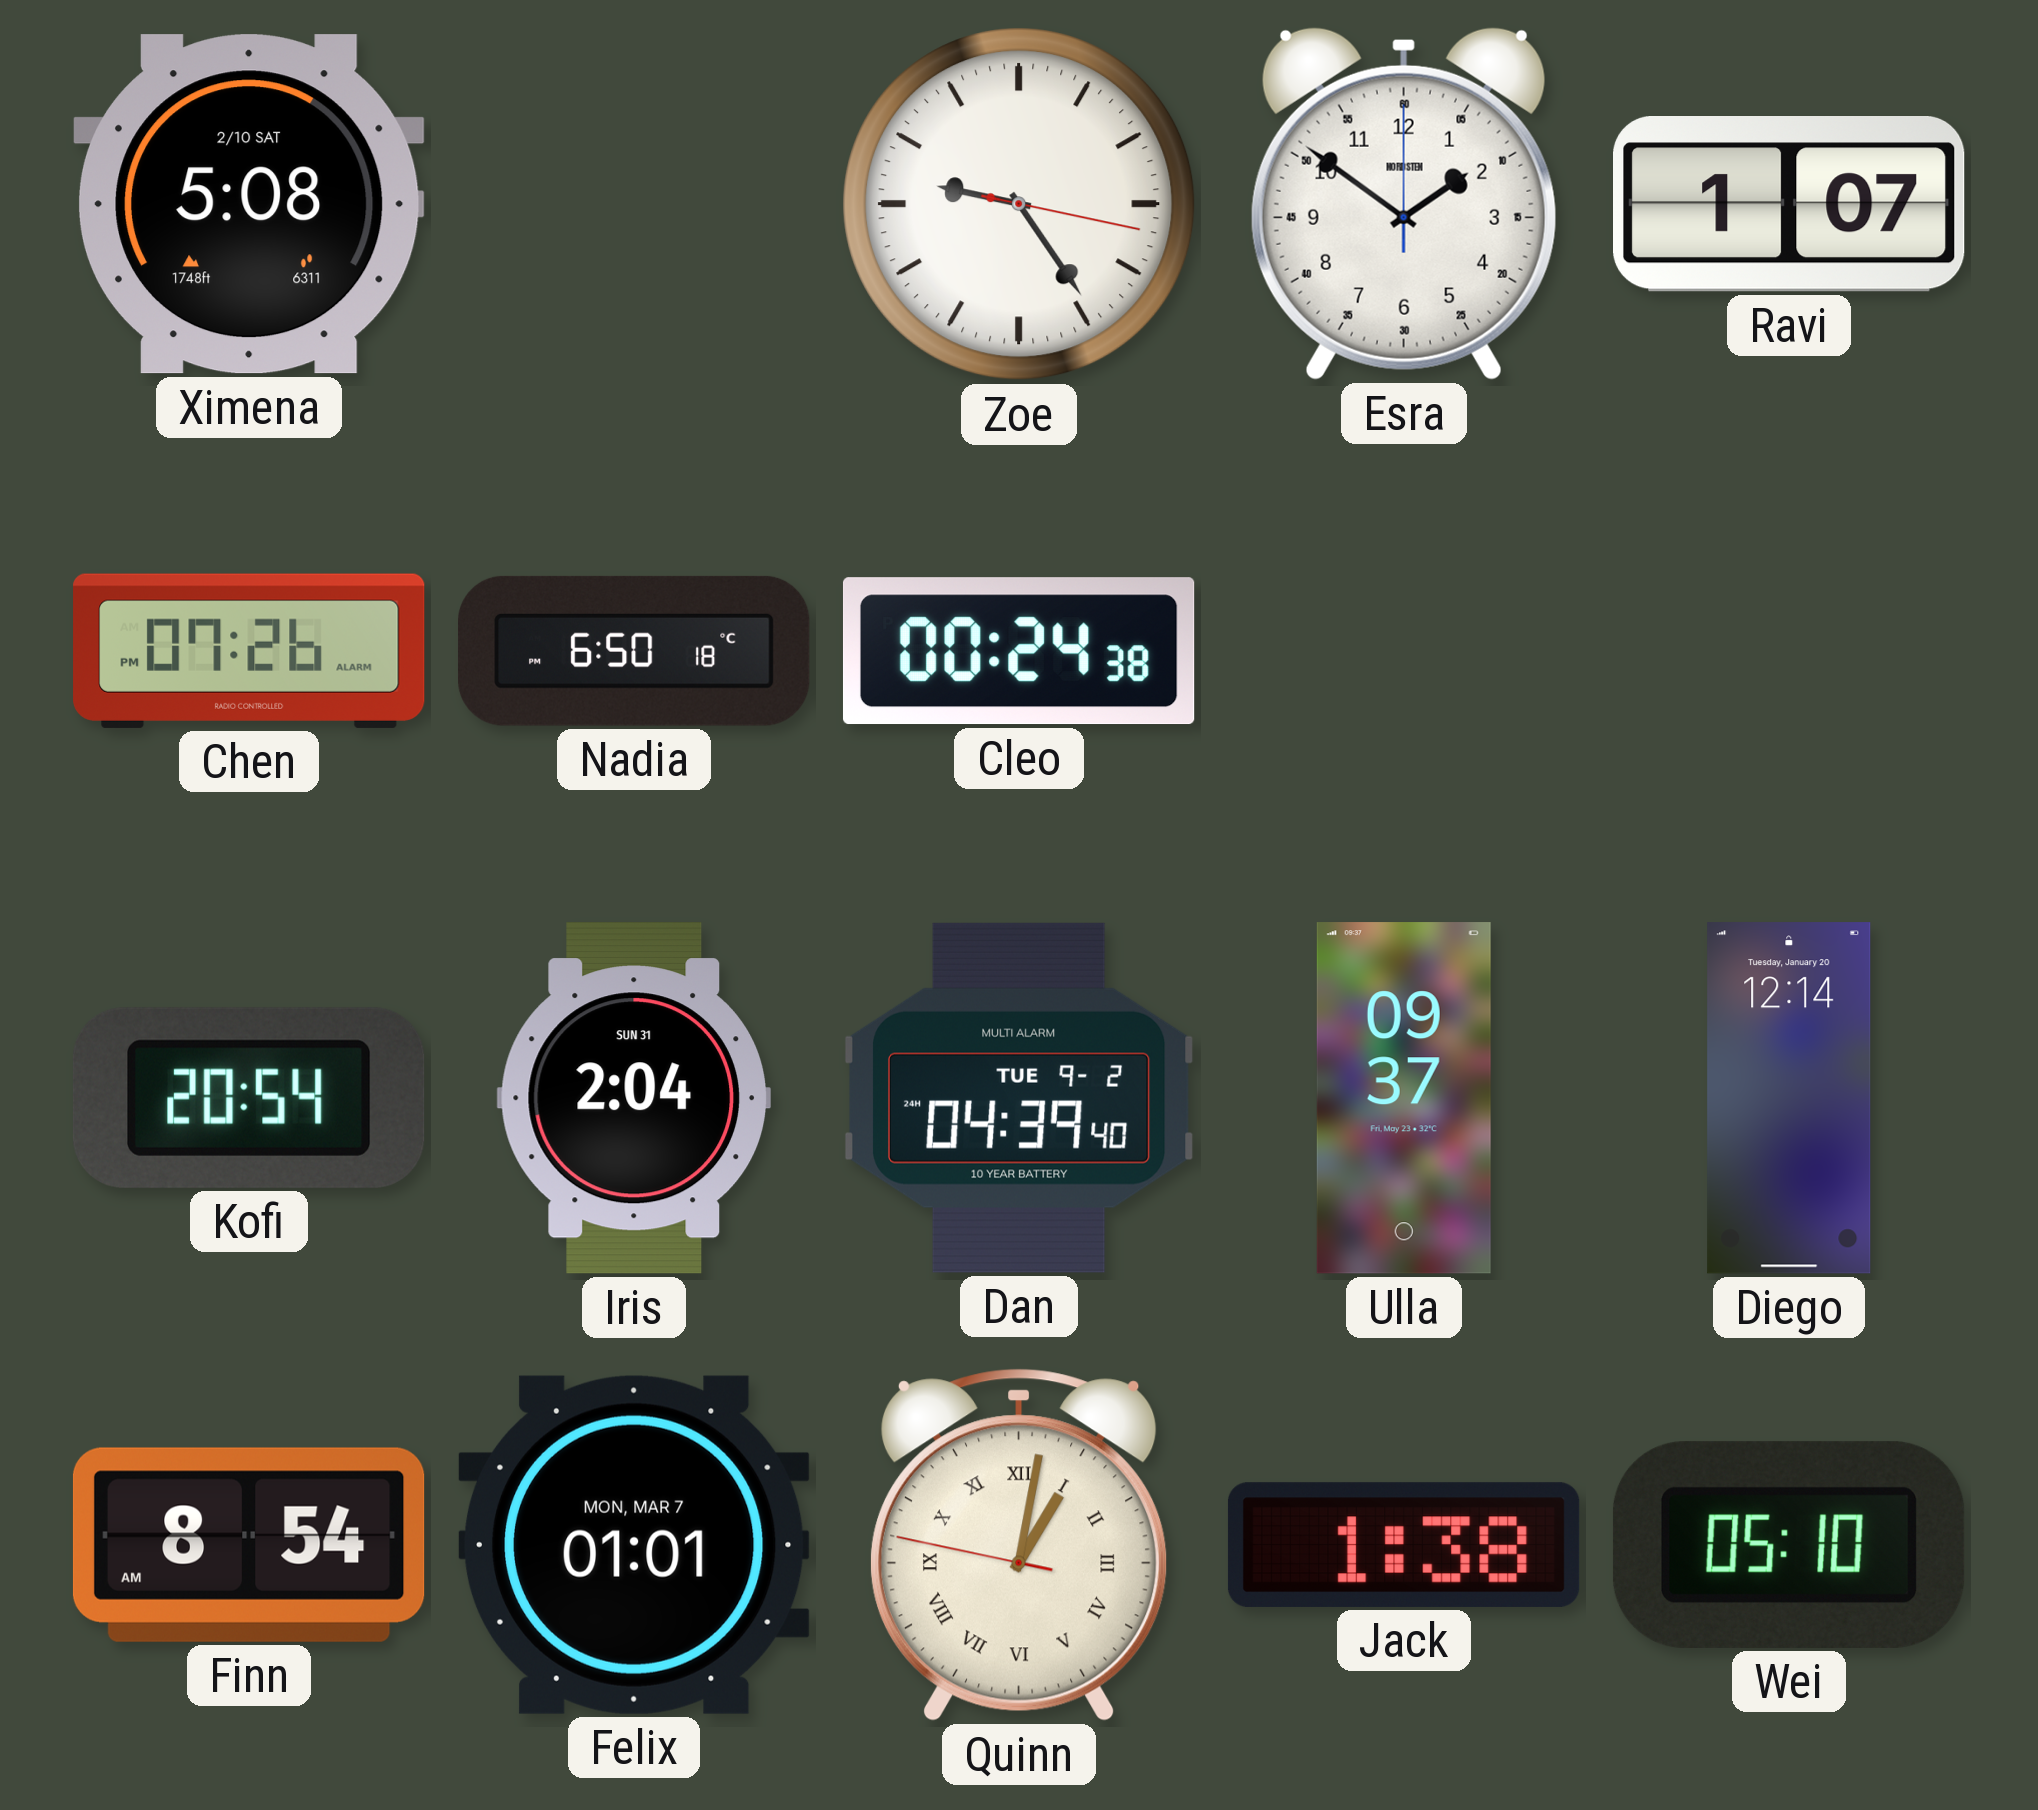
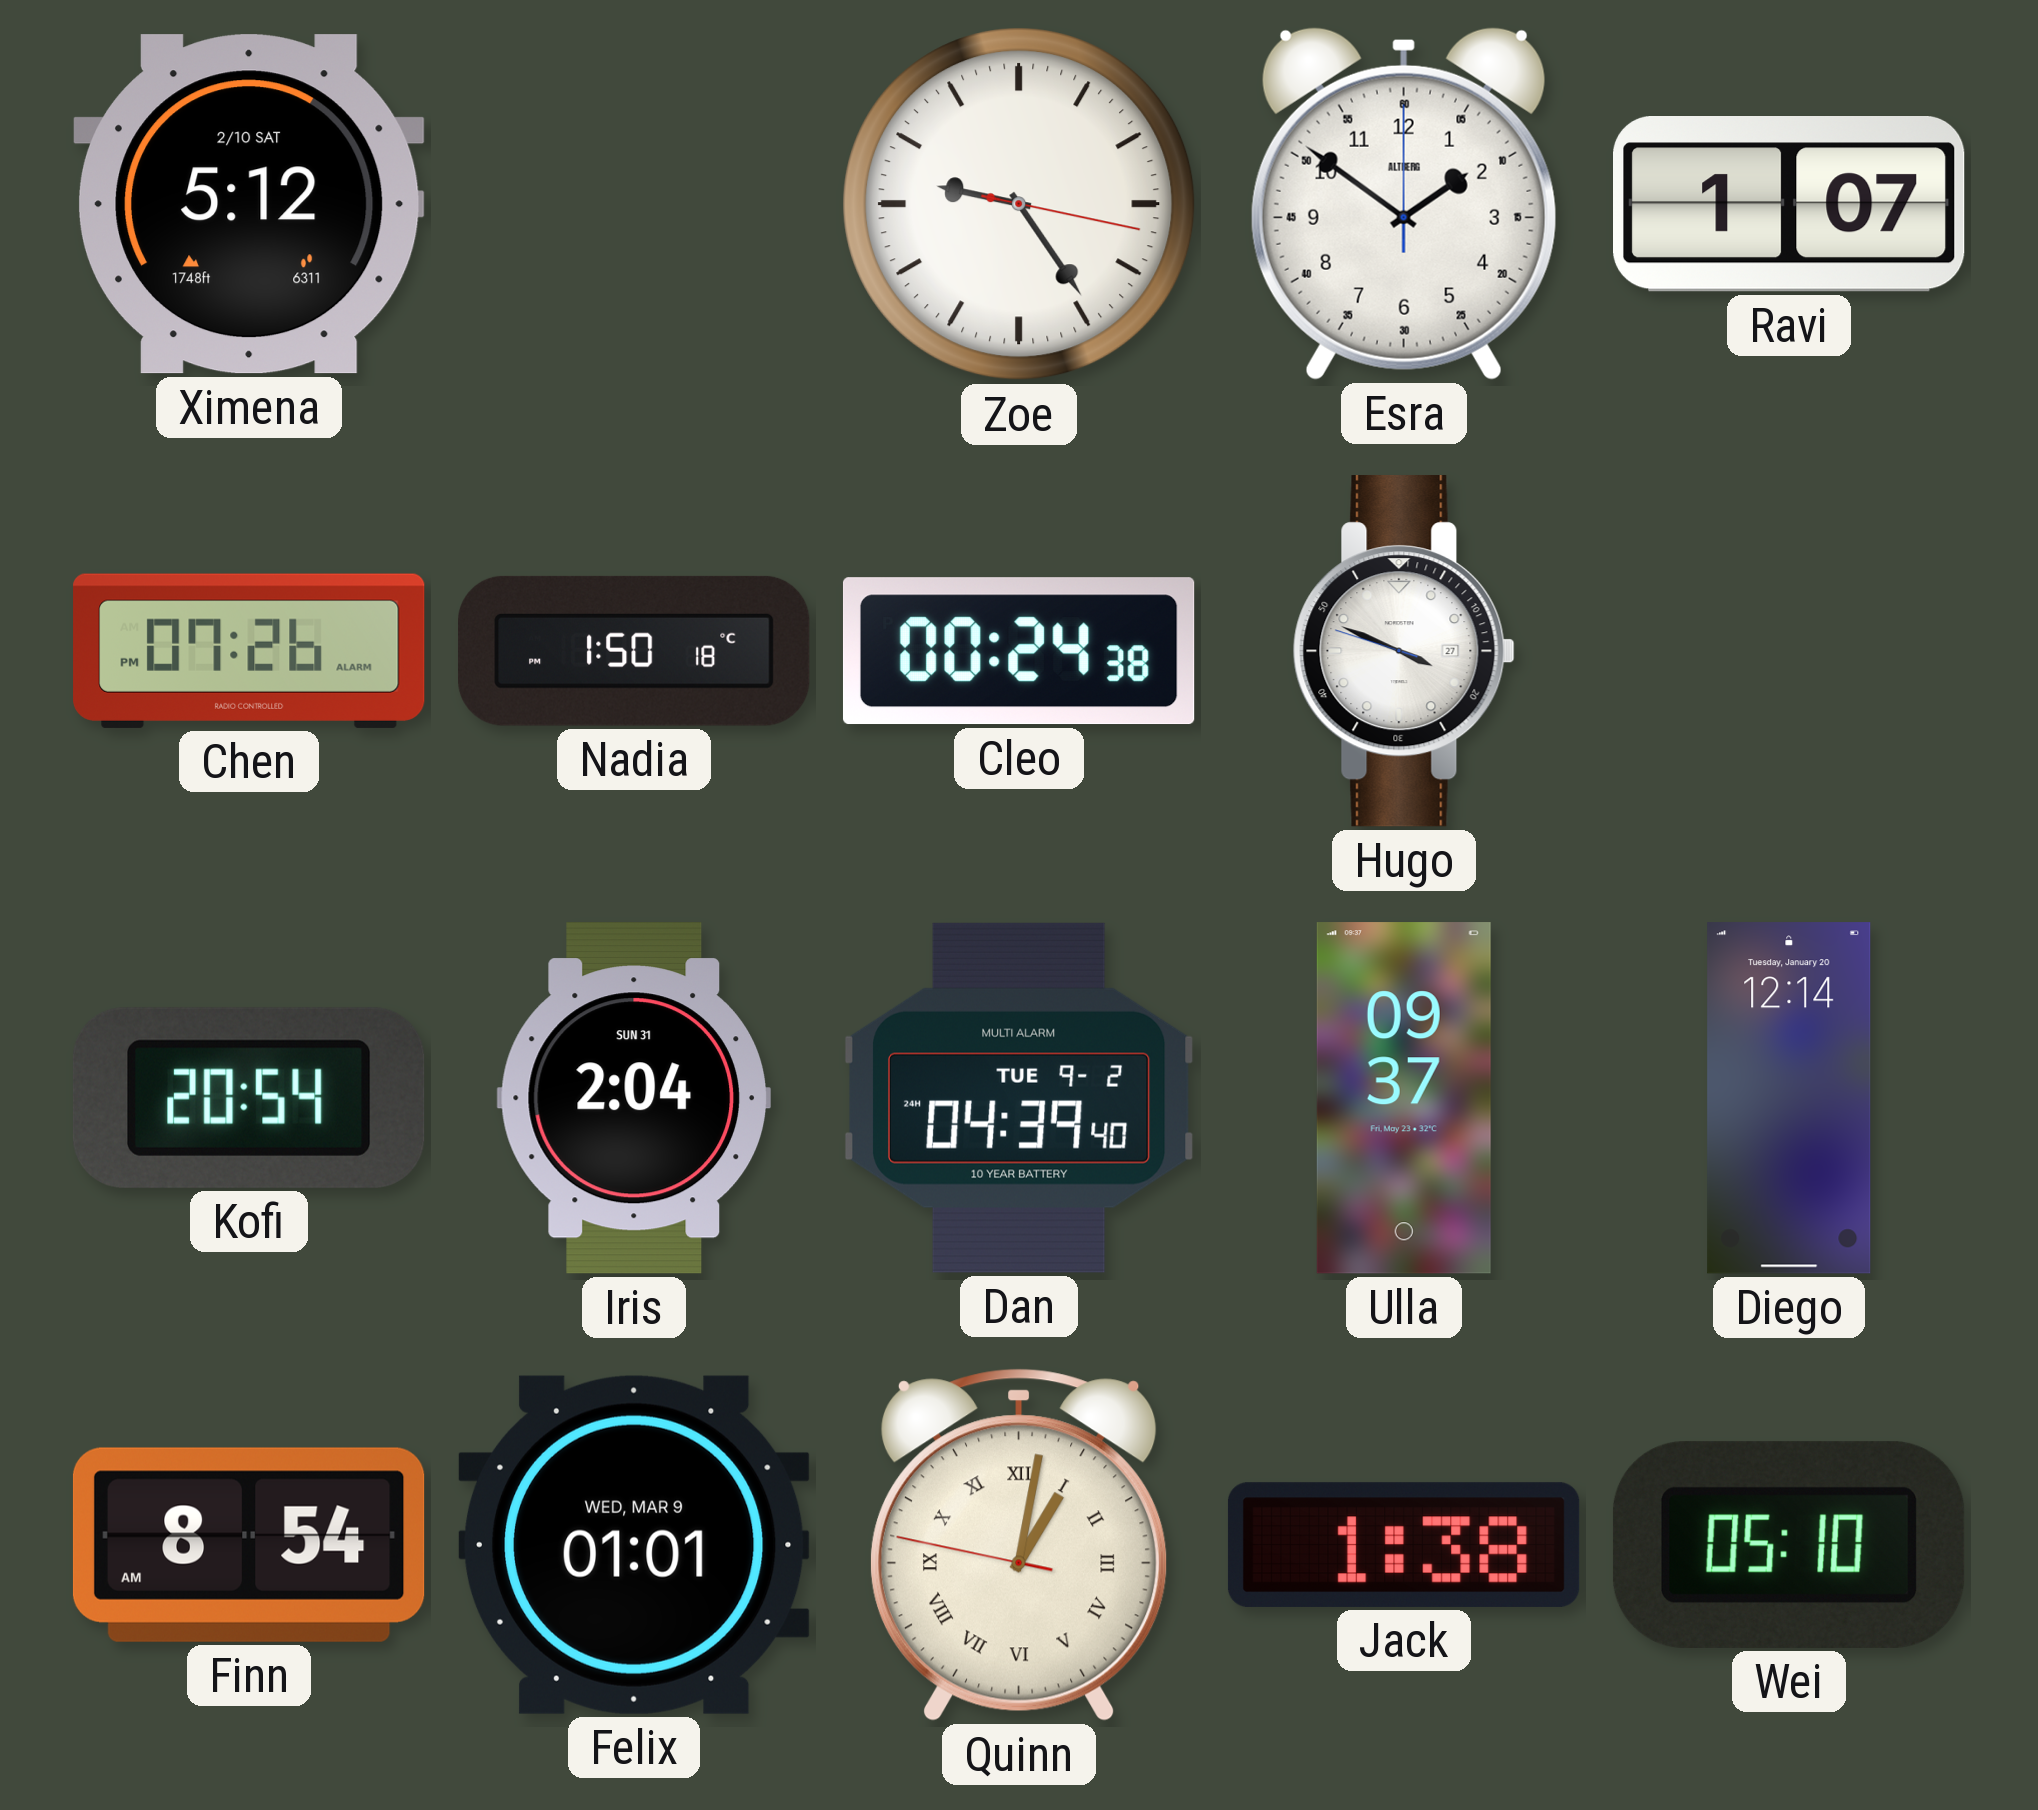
Ximena: 5:08 -> 5:12 (249, 204)
Esra brand: NORDSTEN -> ALTBERG (1404, 204)
Nadia: 6:50 -> 1:50 (634, 651)
Hugo: none -> 3:48 (1404, 651)
Felix date: MON, MAR 7 -> WED, MAR 9 (634, 1545)
